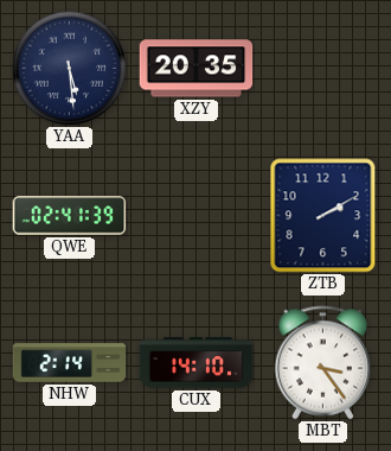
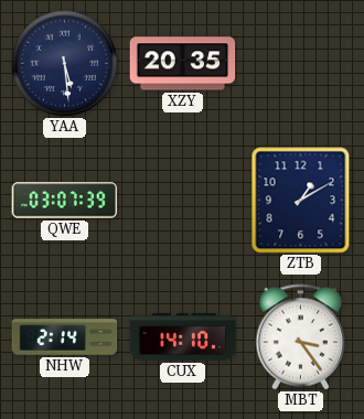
QWE: 02:41 -> 03:07 (65, 201)
ZTB: 2:10 -> 1:10 (301, 201)
